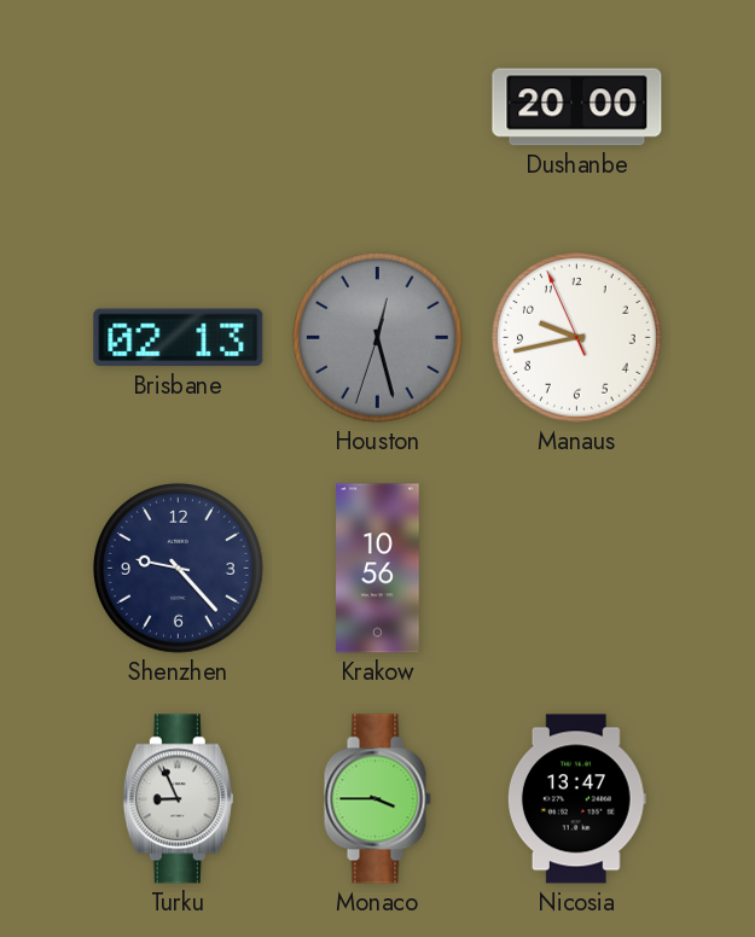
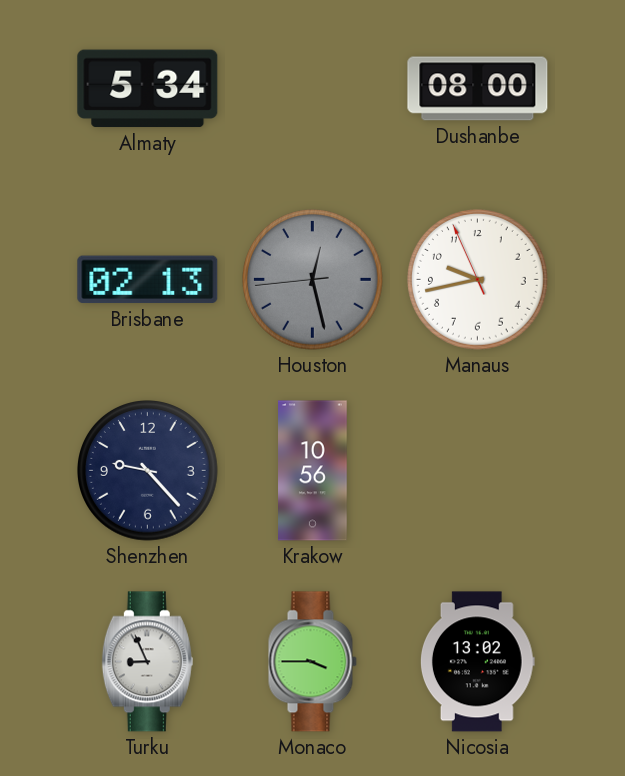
Almaty: none -> 5:34 (148, 89)
Dushanbe: 20:00 -> 08:00 (478, 89)
Houston: 12:27:33 -> 12:27:44 (313, 280)
Nicosia: 13:47 -> 13:02 (477, 662)
